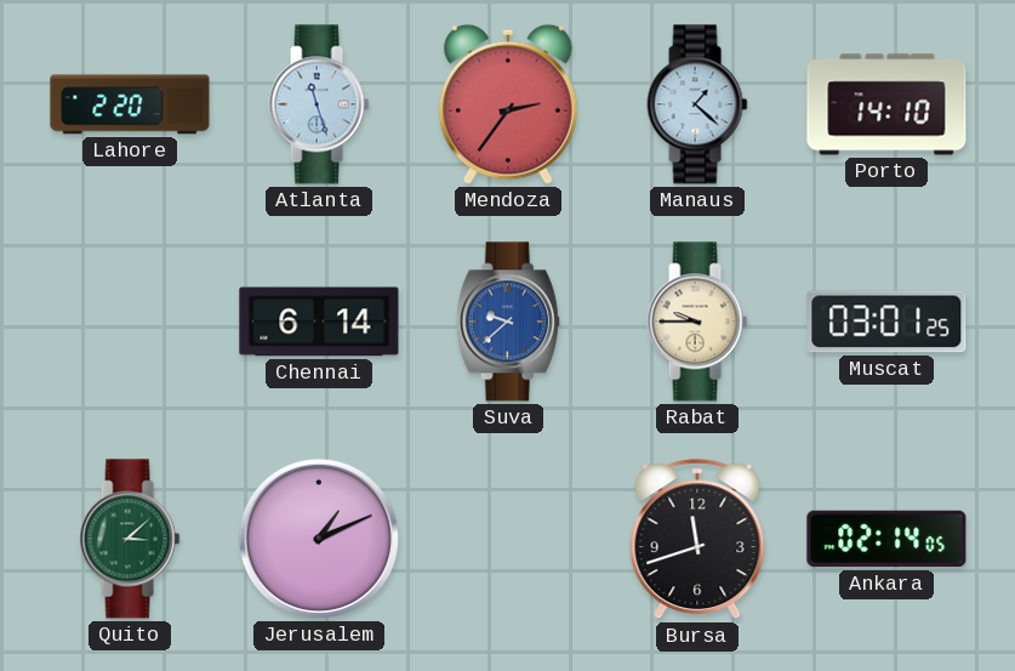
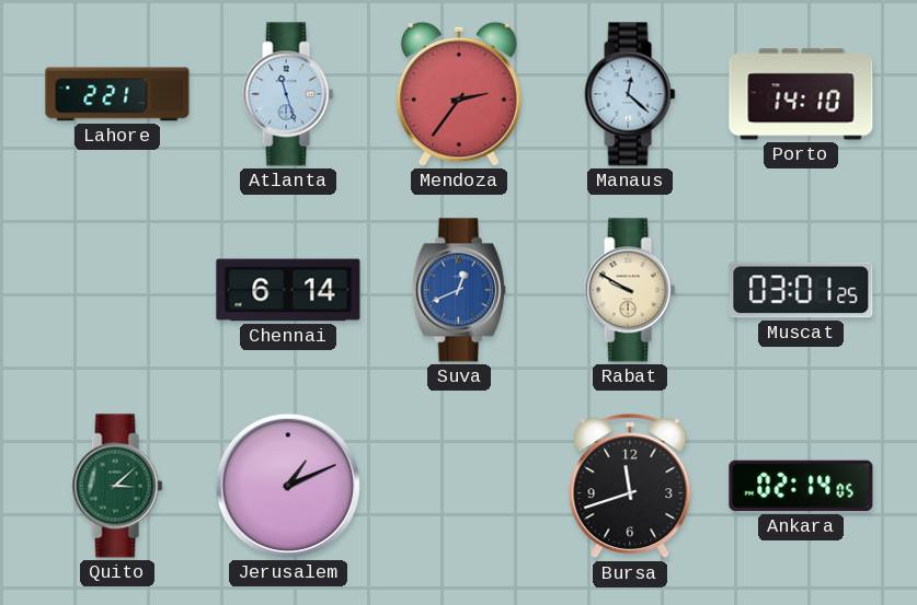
Lahore: 2:20 -> 2:21 (117, 94)
Manaus: 1:22 -> 12:22 (630, 94)
Suva: 9:38 -> 12:41 (459, 290)
Rabat: 9:45 -> 9:50 (630, 290)
